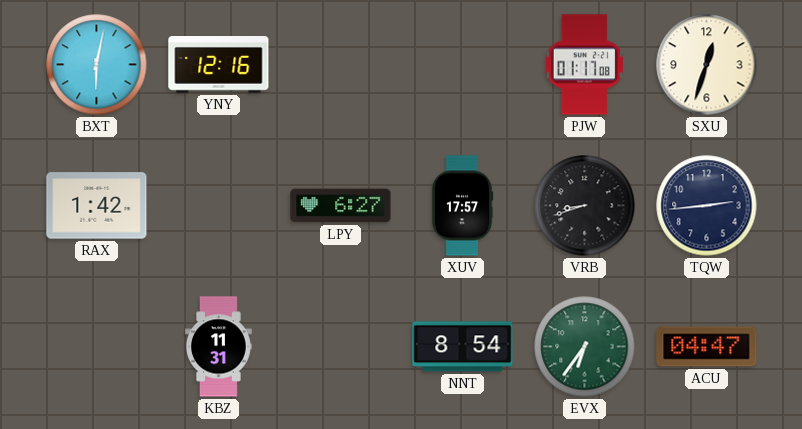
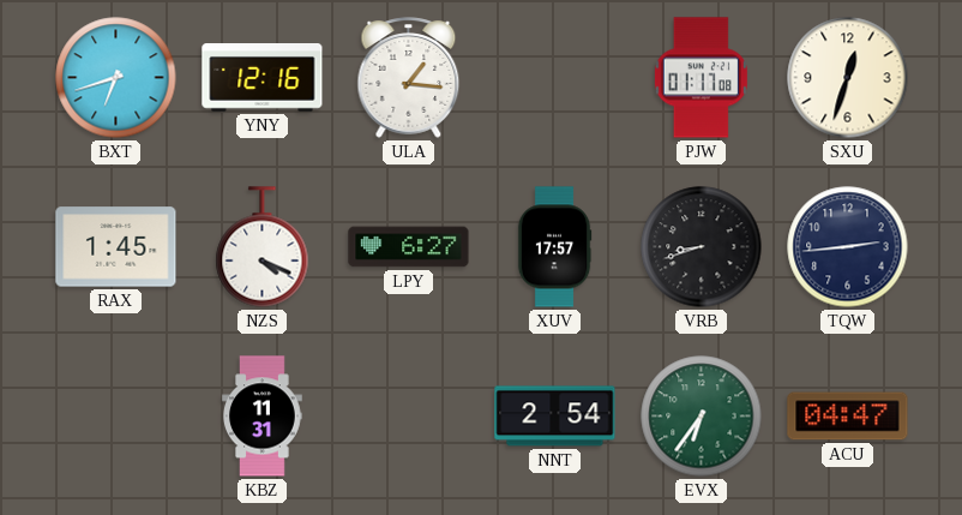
BXT: 6:02 -> 6:42 (116, 78)
ULA: none -> 1:16 (409, 78)
RAX: 1:42 -> 1:45 (116, 247)
NZS: none -> 4:19 (263, 247)
NNT: 8:54 -> 2:54 (555, 417)
